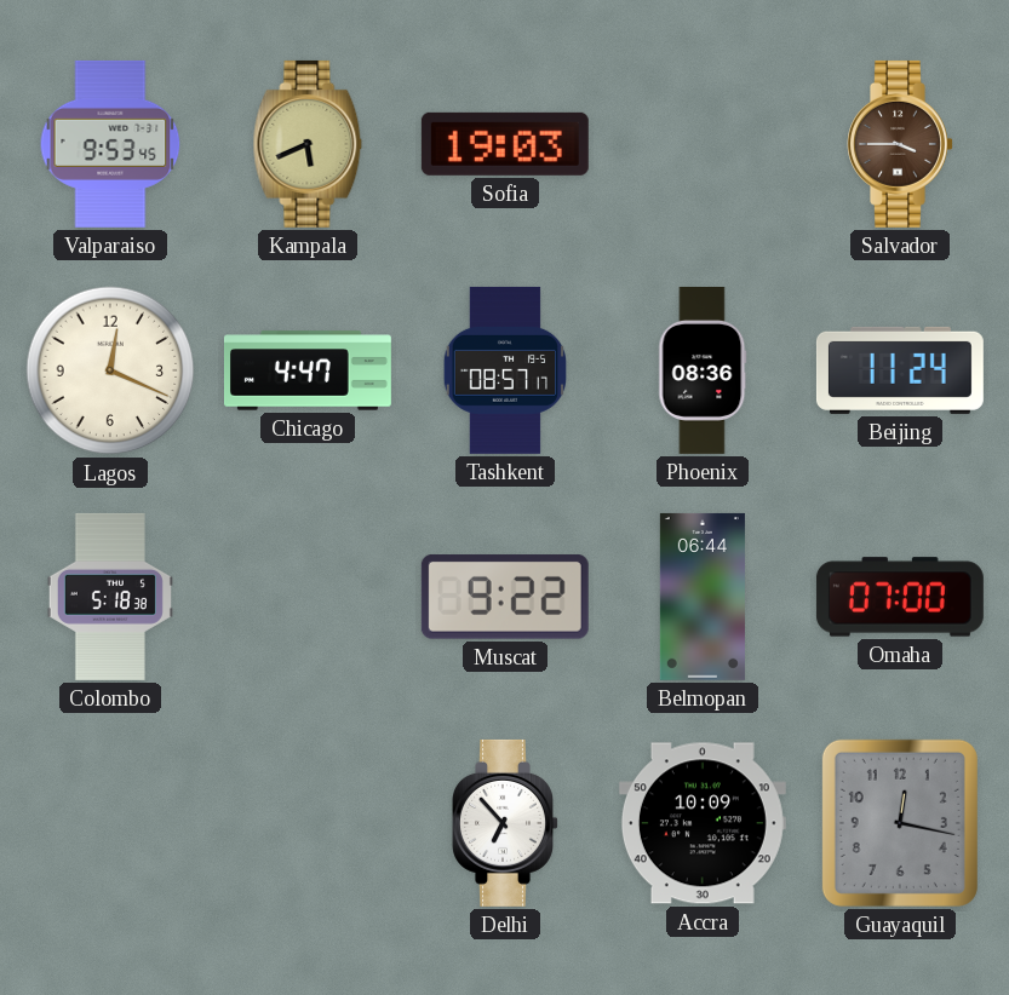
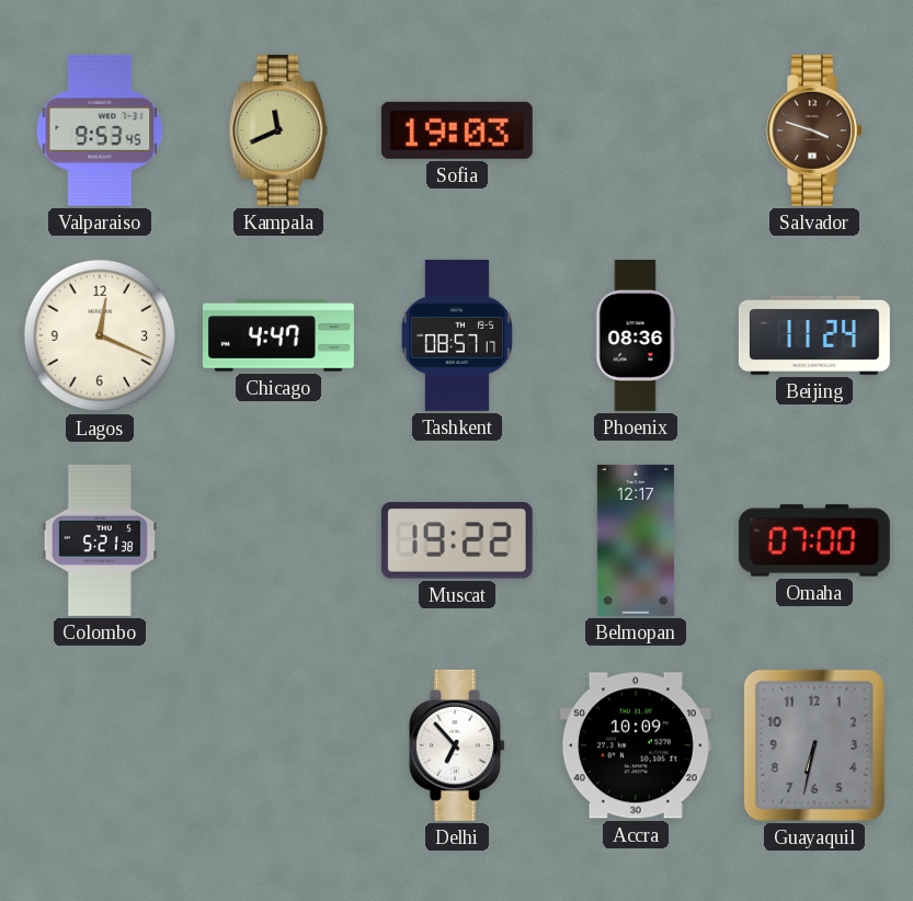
Kampala: 5:41 -> 11:41 (278, 130)
Salvador: 3:45 -> 3:48 (814, 130)
Colombo: 5:18 -> 5:21 (100, 540)
Muscat: 9:22 -> 19:22 (457, 541)
Belmopan: 06:44 -> 12:17 (636, 540)
Guayaquil: 12:17 -> 6:32 (814, 745)
